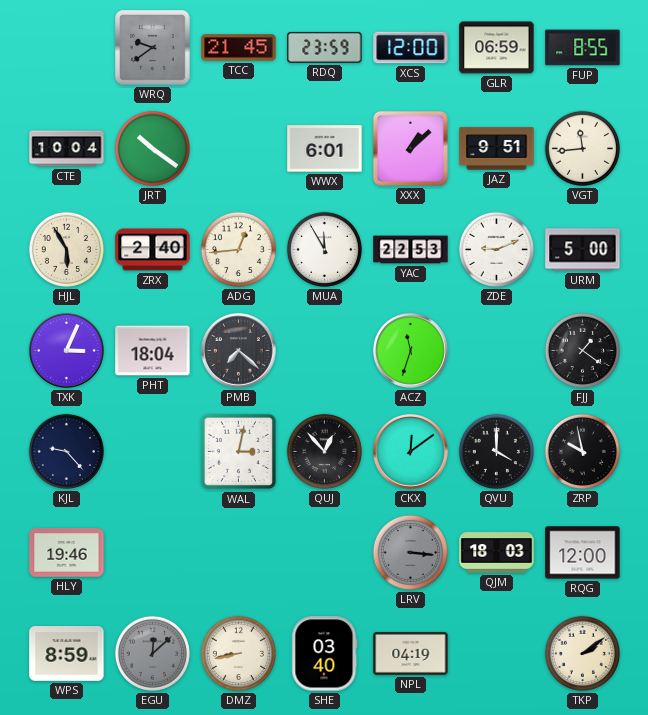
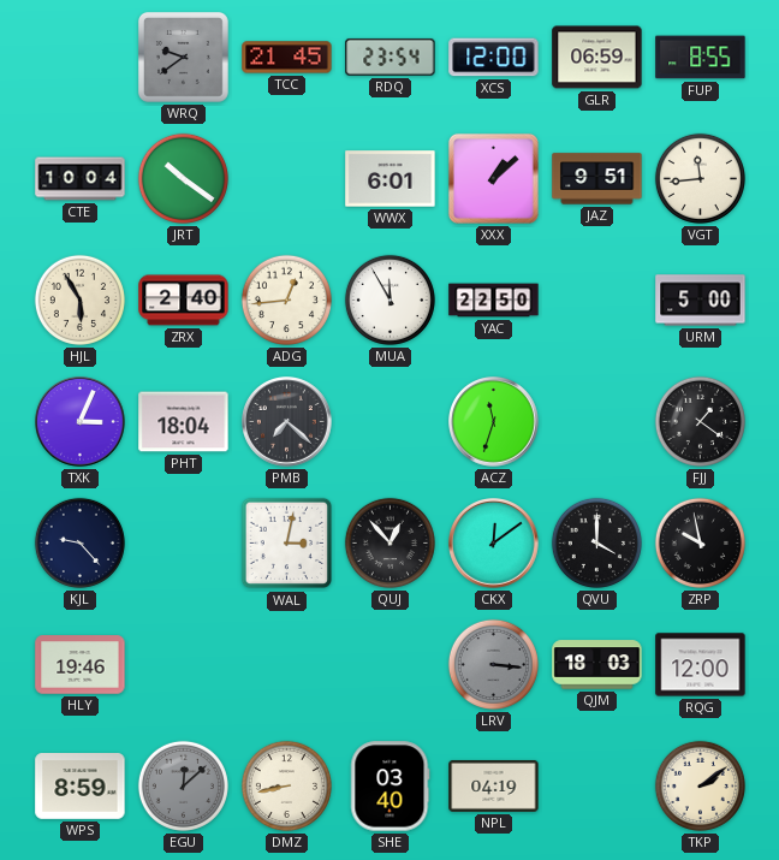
RDQ: 23:59 -> 23:54 (391, 57)
YAC: 22:53 -> 22:50 (494, 301)
ZDE: 9:11 -> none (496, 249)
